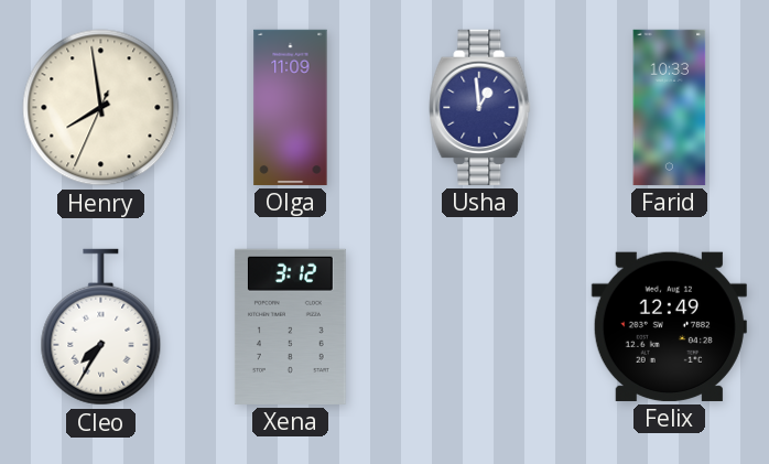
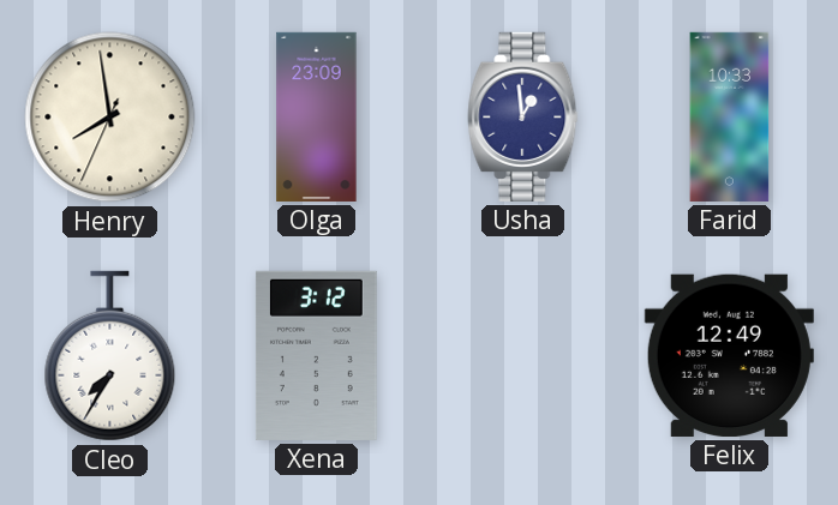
Olga: 11:09 -> 23:09 (317, 116)
